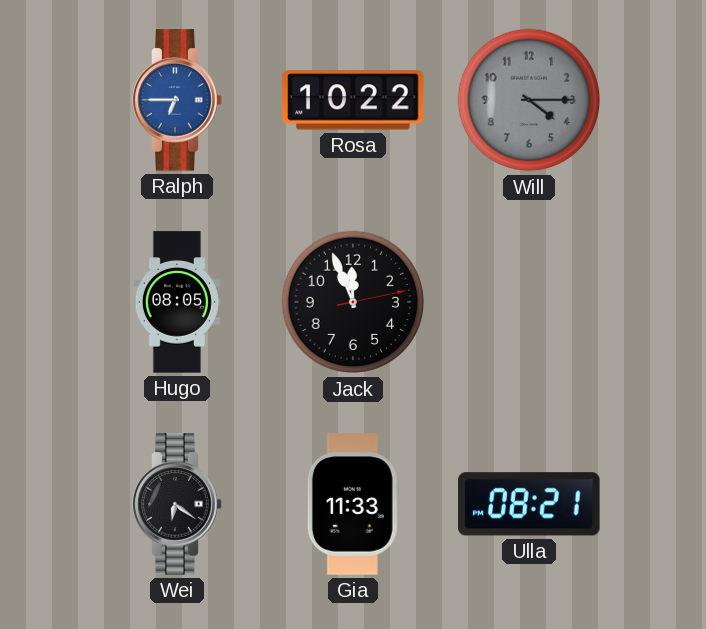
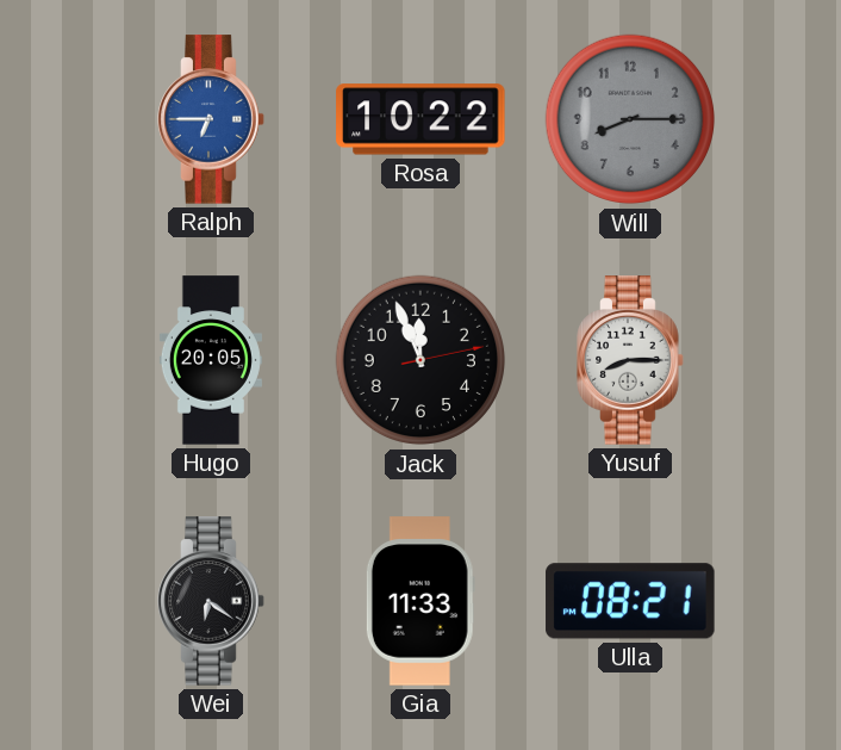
Will: 4:15 -> 8:15 (630, 119)
Hugo: 08:05 -> 20:05 (211, 360)
Yusuf: none -> 8:15 (630, 360)
